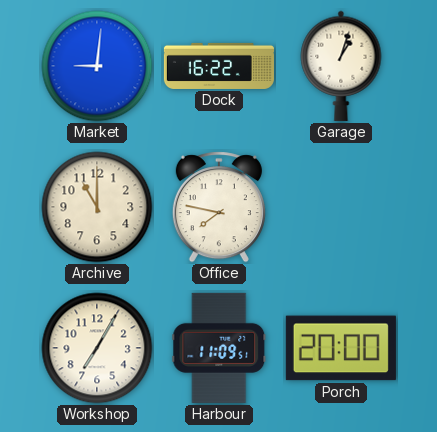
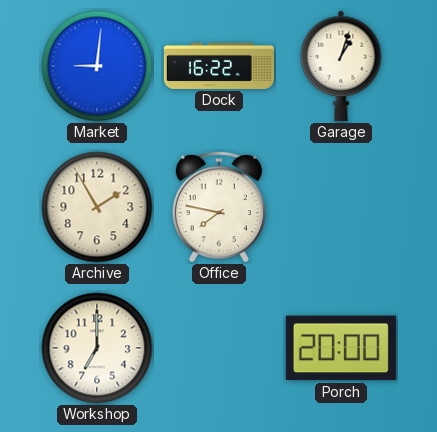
Archive: 11:00 -> 1:55 (97, 207)
Workshop: 7:05 -> 7:00 (97, 348)
Harbour: 11:09 -> none (219, 348)
